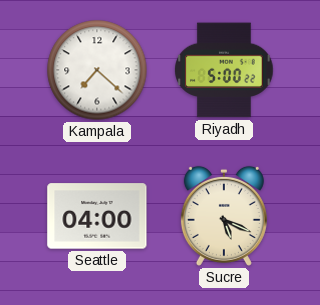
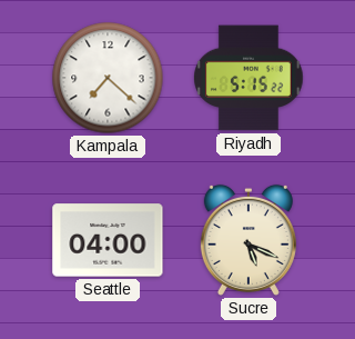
Riyadh: 5:00 -> 5:15 (250, 78)
